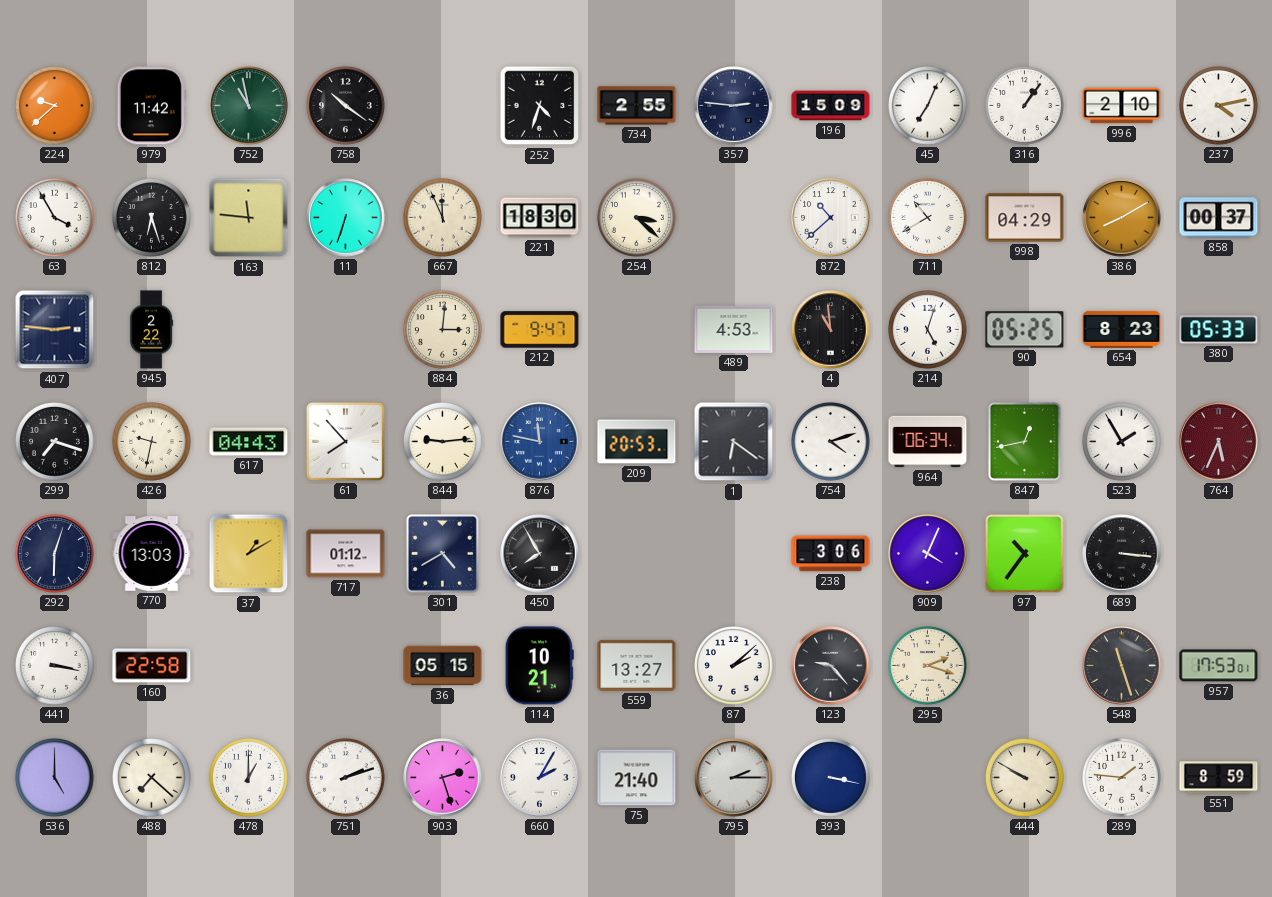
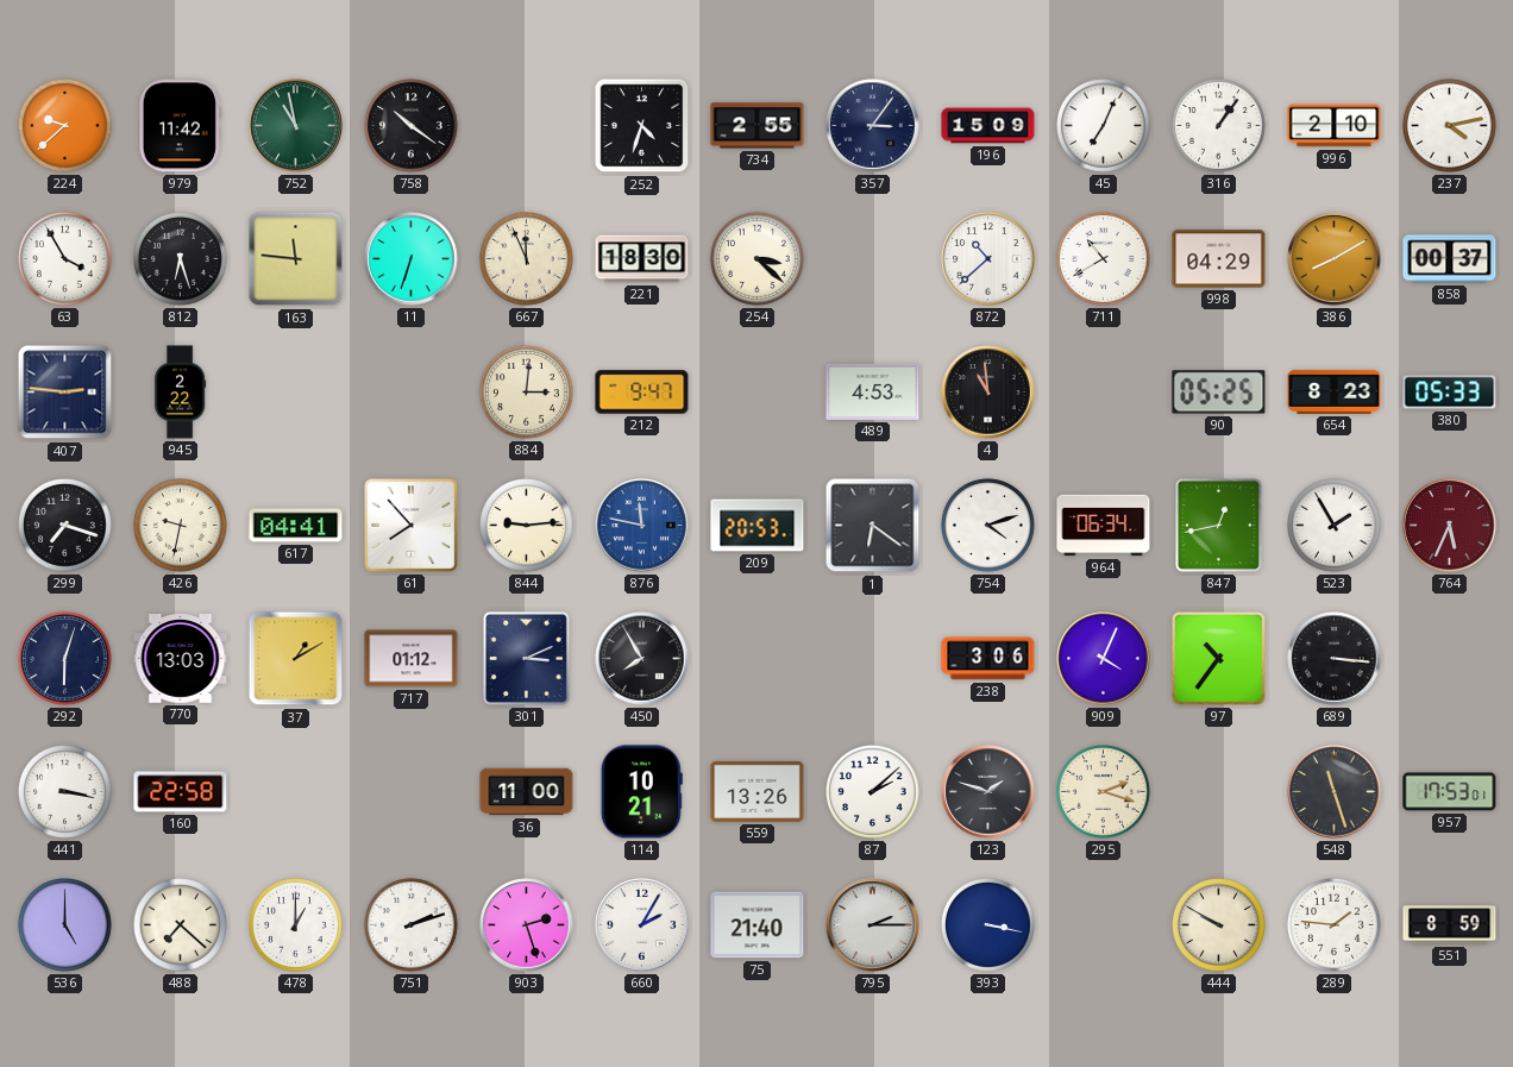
357: 2:46 -> 3:06 (873, 126)
214: 5:03 -> none (928, 330)
617: 04:43 -> 04:41 (296, 526)
301: 4:40 -> 3:11 (526, 658)
36: 05:15 -> 11:00 (527, 792)
559: 13:27 -> 13:26 (758, 791)
123: 9:23 -> 1:48 (988, 792)
